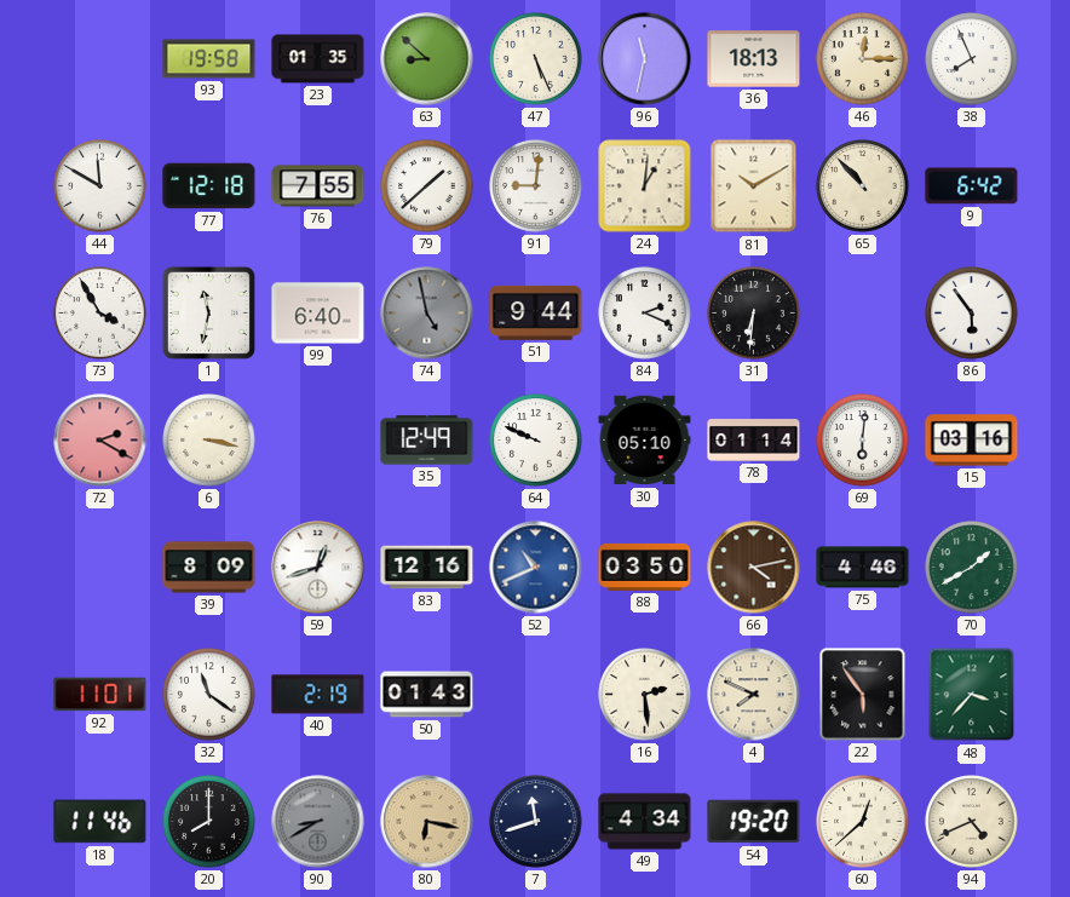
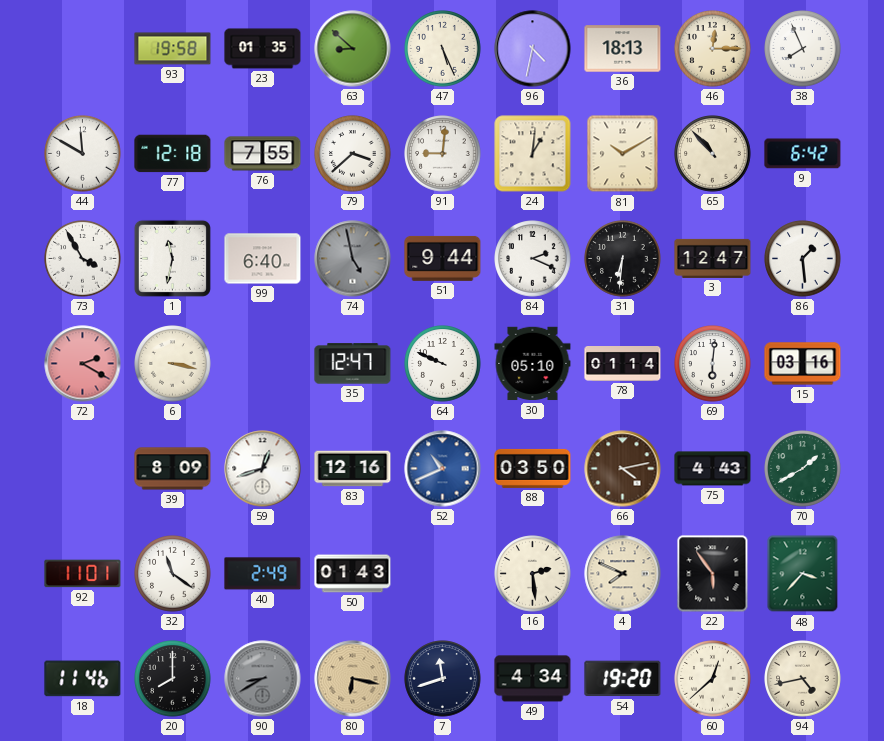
96: 11:32 -> 4:32 (533, 49)
79: 1:38 -> 3:38 (353, 154)
3: none -> 12:47 (713, 258)
86: 5:54 -> 1:29 (803, 259)
35: 12:49 -> 12:47 (353, 364)
75: 4:46 -> 4:43 (713, 469)
40: 2:19 -> 2:49 (263, 574)
94: 4:41 -> 4:43 (803, 679)
